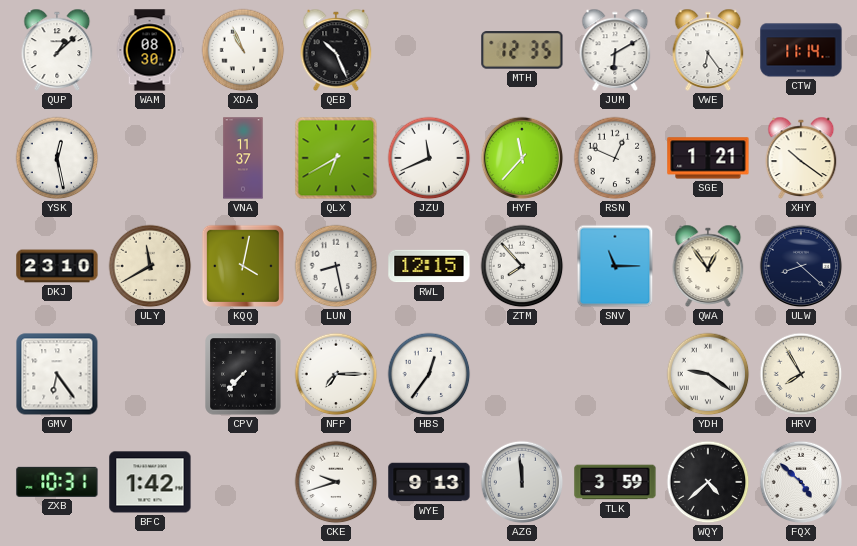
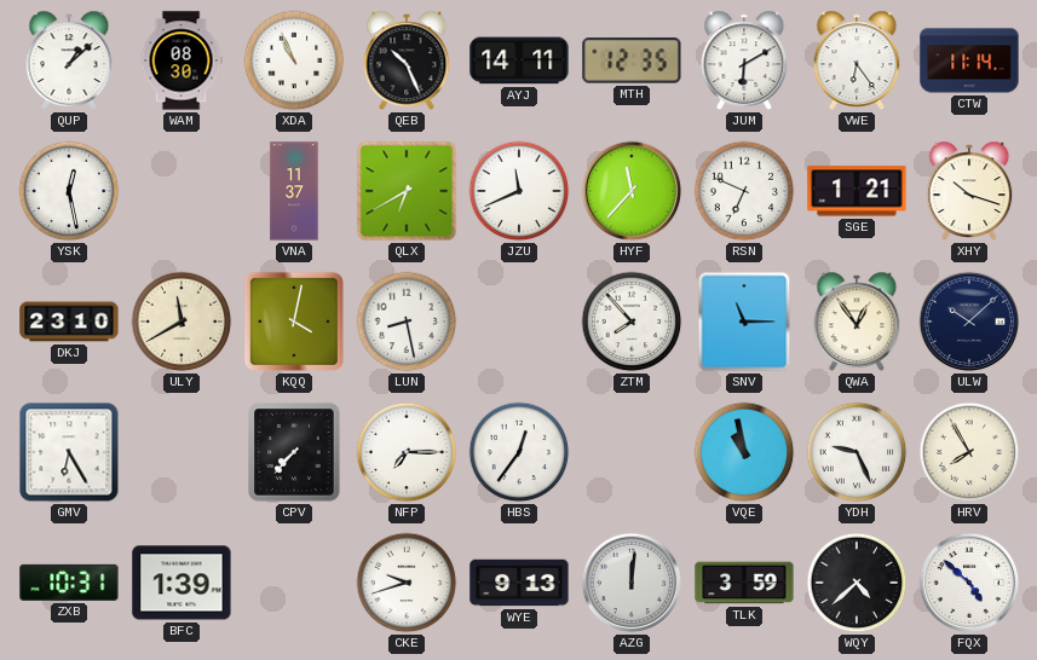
AYJ: none -> 14:11 (519, 60)
RSN: 12:49 -> 6:49 (744, 191)
XHY: 10:21 -> 10:18 (969, 191)
RWL: 12:15 -> none (429, 266)
ULW: 8:22 -> 10:08 (969, 322)
GMV: 6:24 -> 6:25 (69, 452)
VQE: none -> 10:58 (744, 452)
YDH: 9:21 -> 9:26 (857, 452)
BFC: 1:42 -> 1:39 (182, 583)
AZG: 11:59 -> 12:01 (632, 583)
